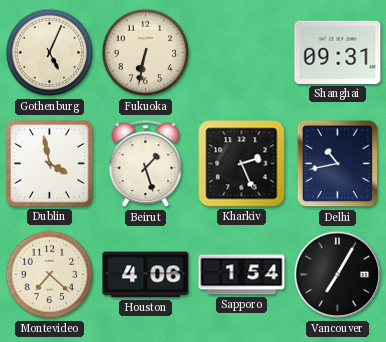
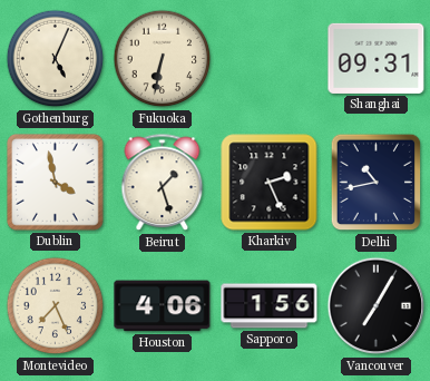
Montevideo: 7:22 -> 7:26 (56, 306)
Sapporo: 1:54 -> 1:56 (270, 306)
